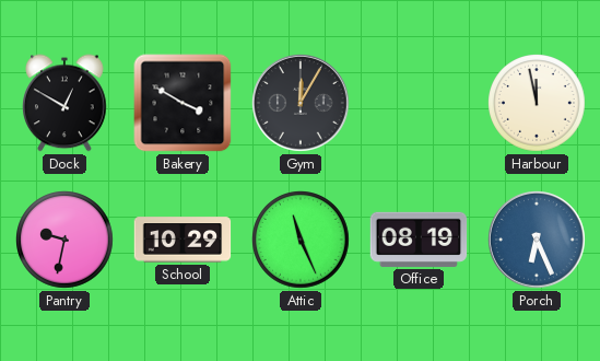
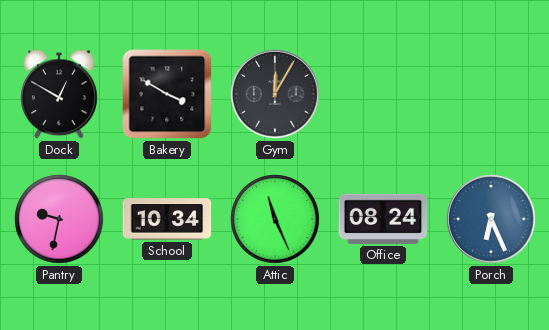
Harbour: 11:58 -> none (538, 104)
School: 10:29 -> 10:34 (167, 219)
Office: 08:19 -> 08:24 (383, 219)
